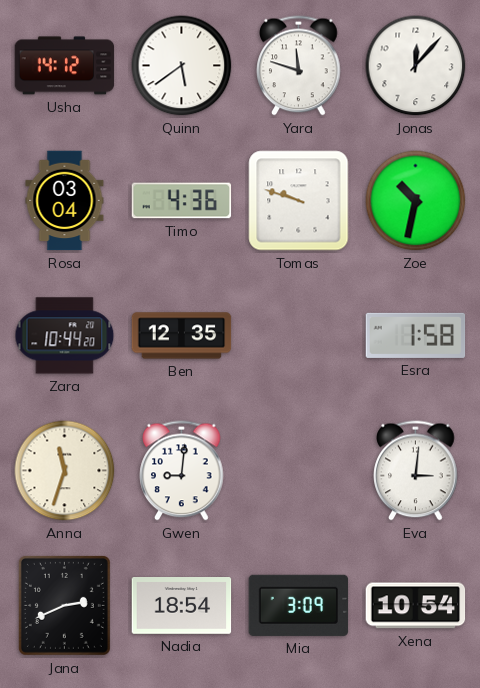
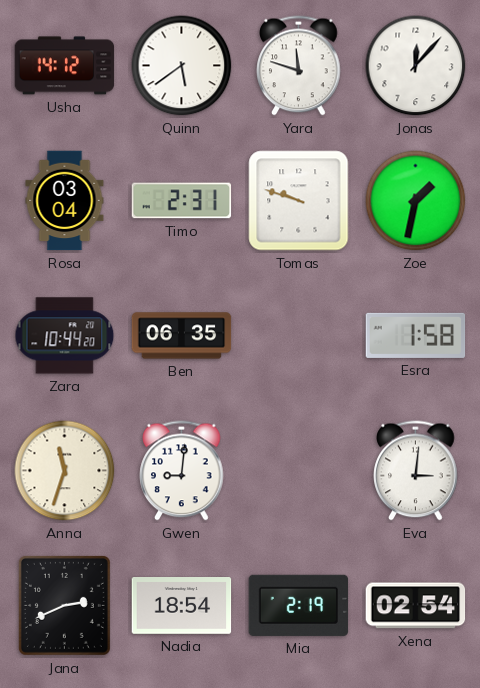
Timo: 4:36 -> 2:31 (182, 201)
Zoe: 10:32 -> 1:32 (416, 201)
Ben: 12:35 -> 06:35 (182, 336)
Mia: 3:09 -> 2:19 (299, 605)
Xena: 10:54 -> 02:54 (416, 606)
